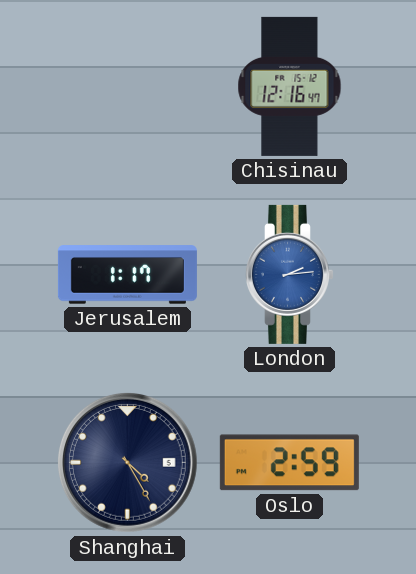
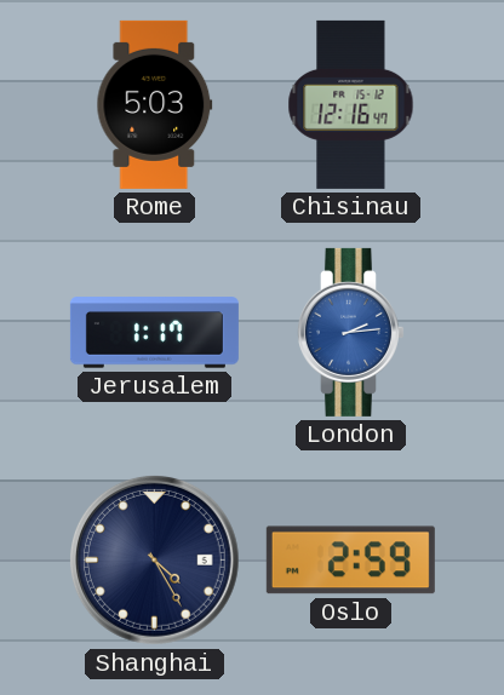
Rome: none -> 5:03 (155, 104)
